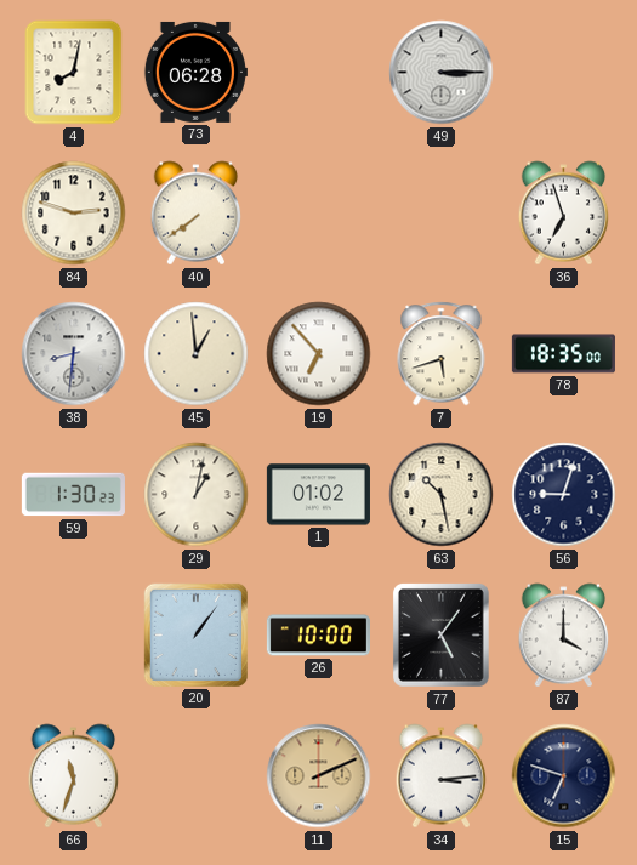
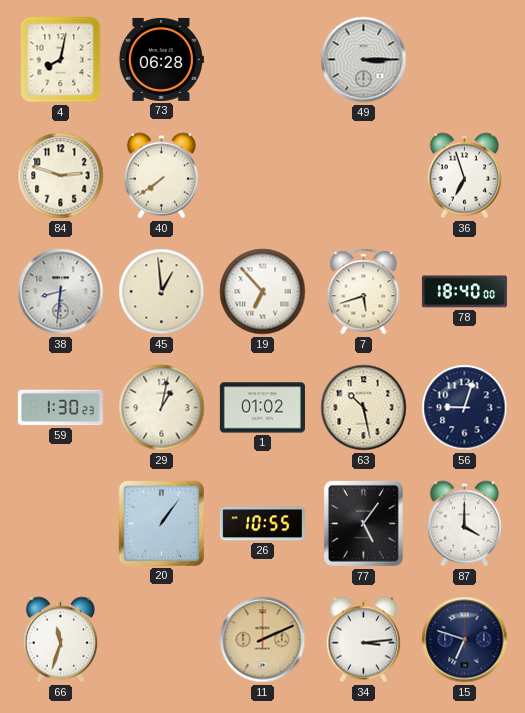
78: 18:35 -> 18:40 (464, 292)
26: 10:00 -> 10:55 (262, 524)
